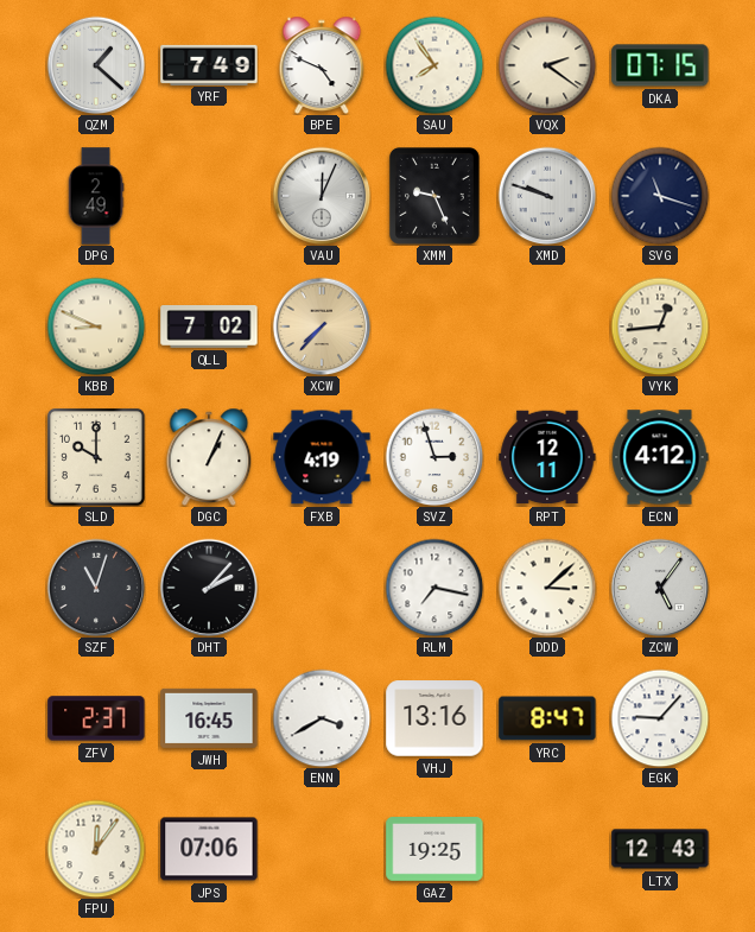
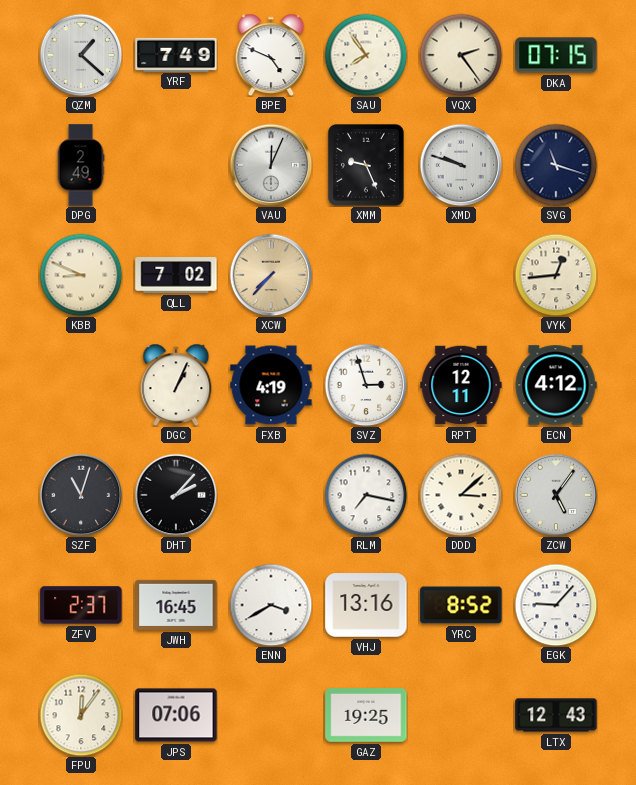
VQX: 2:21 -> 2:24 (461, 55)
SLD: 10:00 -> none (96, 457)
YRC: 8:47 -> 8:52 (461, 605)
